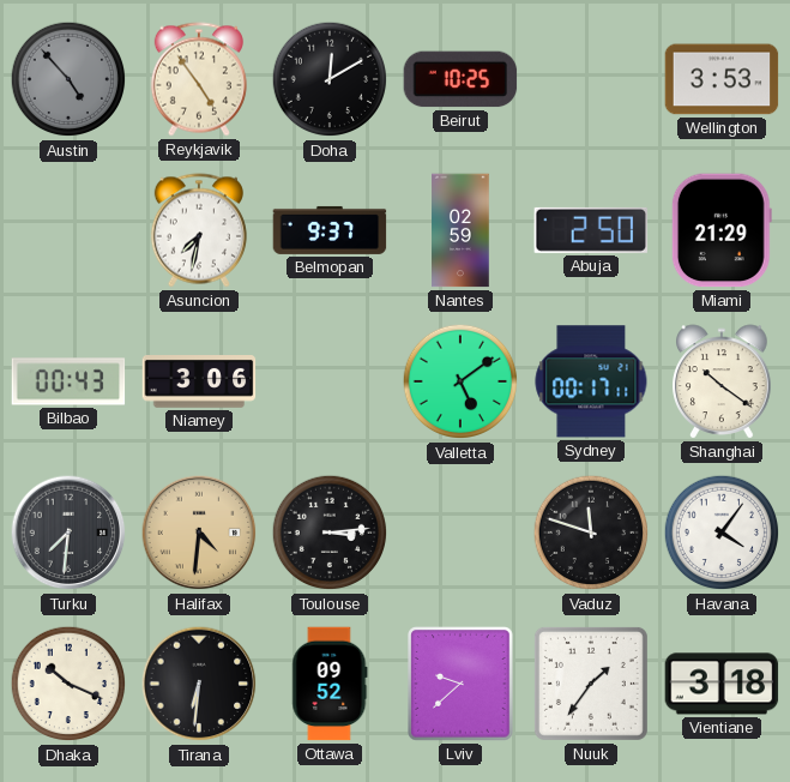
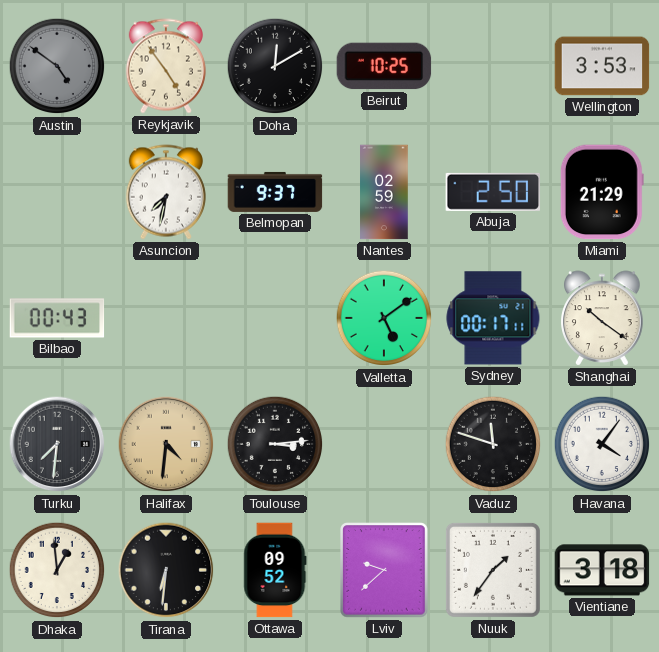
Austin: 4:53 -> 4:51 (57, 66)
Niamey: 3:06 -> none (199, 383)
Dhaka: 10:19 -> 12:59 (57, 570)
